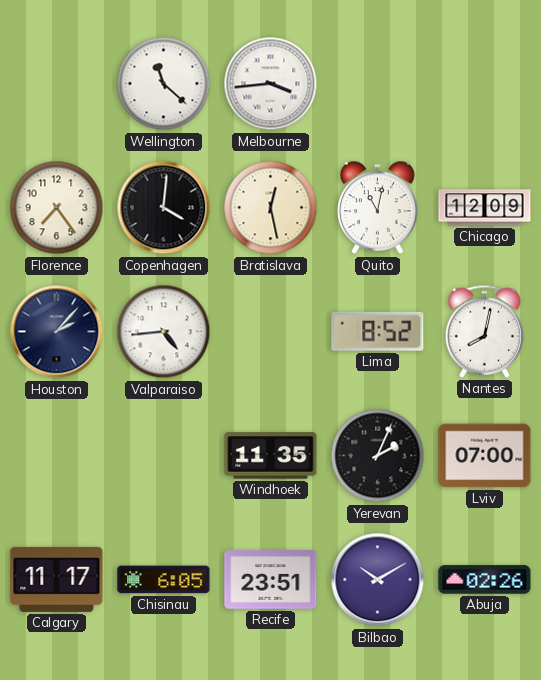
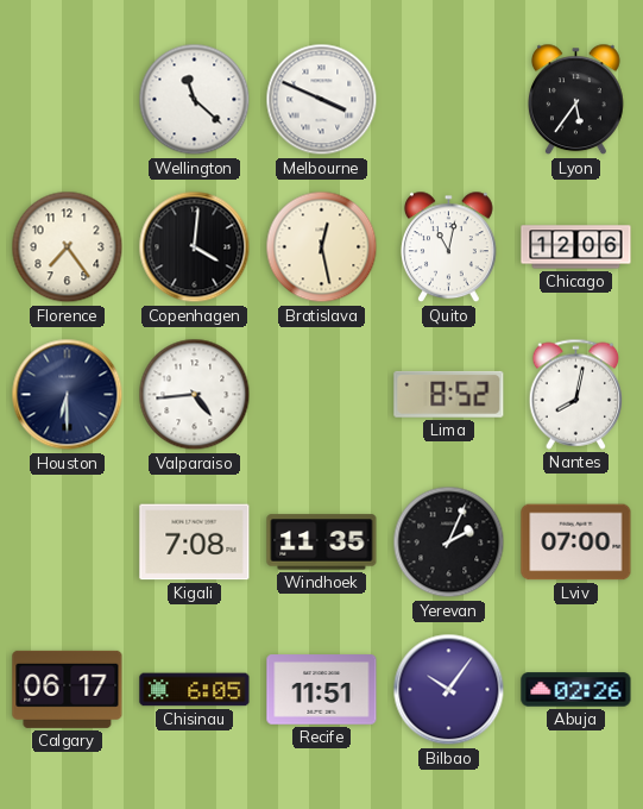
Melbourne: 3:44 -> 3:49 (322, 100)
Lyon: none -> 5:36 (576, 100)
Chicago: 12:09 -> 12:06 (576, 247)
Houston: 2:07 -> 6:30 (68, 395)
Kigali: none -> 7:08 (195, 543)
Calgary: 11:17 -> 06:17 (68, 689)
Recife: 23:51 -> 11:51 (322, 690)
Bilbao: 10:10 -> 10:06 (449, 690)
